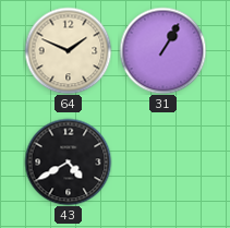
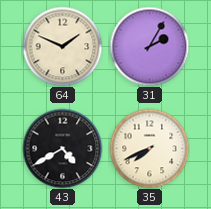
31: 1:05 -> 2:05 (149, 46)
35: none -> 7:41 (149, 148)
